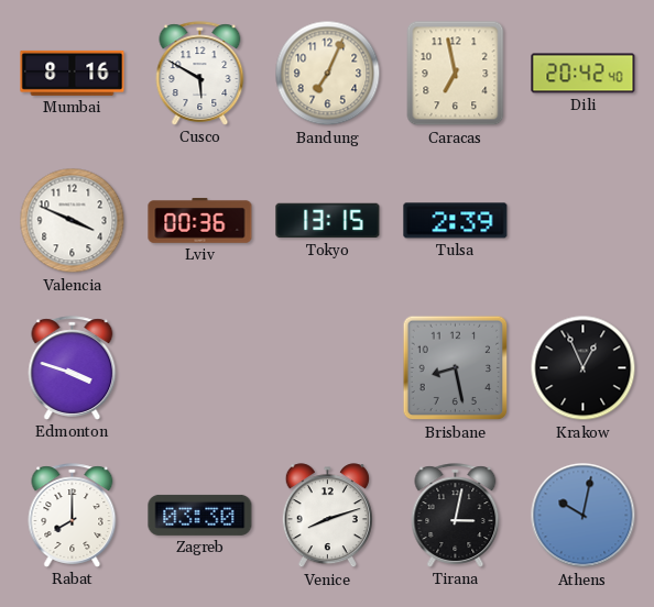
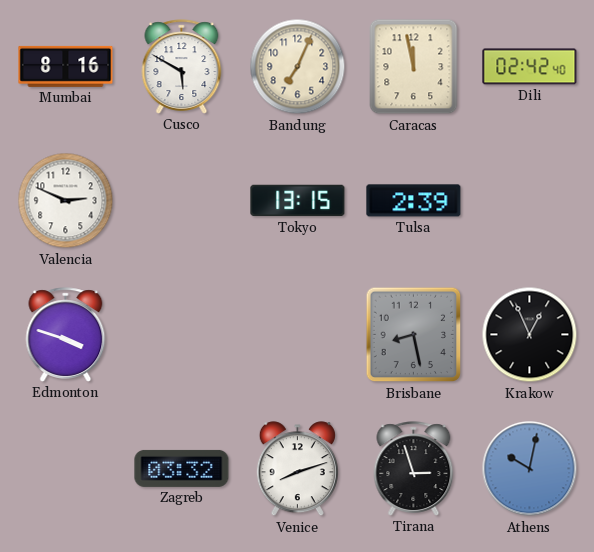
Caracas: 6:58 -> 11:58 (414, 67)
Dili: 20:42 -> 02:42 (530, 67)
Valencia: 3:49 -> 2:49 (66, 201)
Lviv: 00:36 -> none (200, 221)
Rabat: 8:00 -> none (73, 516)
Zagreb: 03:30 -> 03:32 (182, 468)
Tirana: 3:02 -> 2:57 (414, 469)
